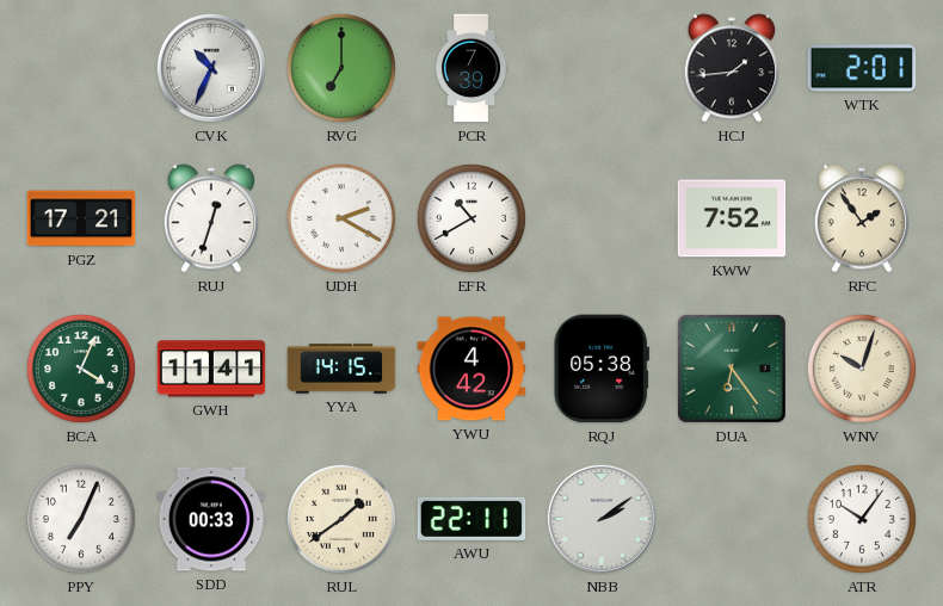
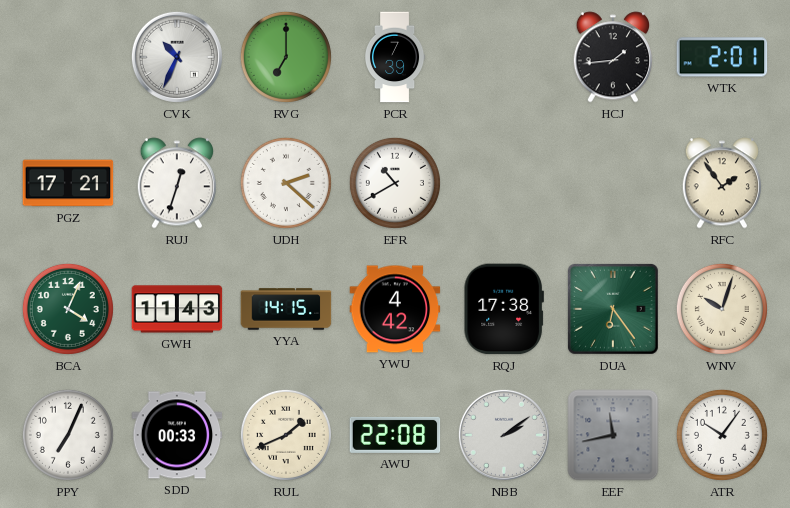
UDH: 2:20 -> 2:22 (286, 183)
KWW: 7:52 -> none (732, 218)
GWH: 11:41 -> 11:43 (177, 309)
RQJ: 05:38 -> 17:38 (504, 309)
RUL: 1:39 -> 1:41 (286, 435)
AWU: 22:11 -> 22:08 (395, 435)
EEF: none -> 11:43 (613, 435)
